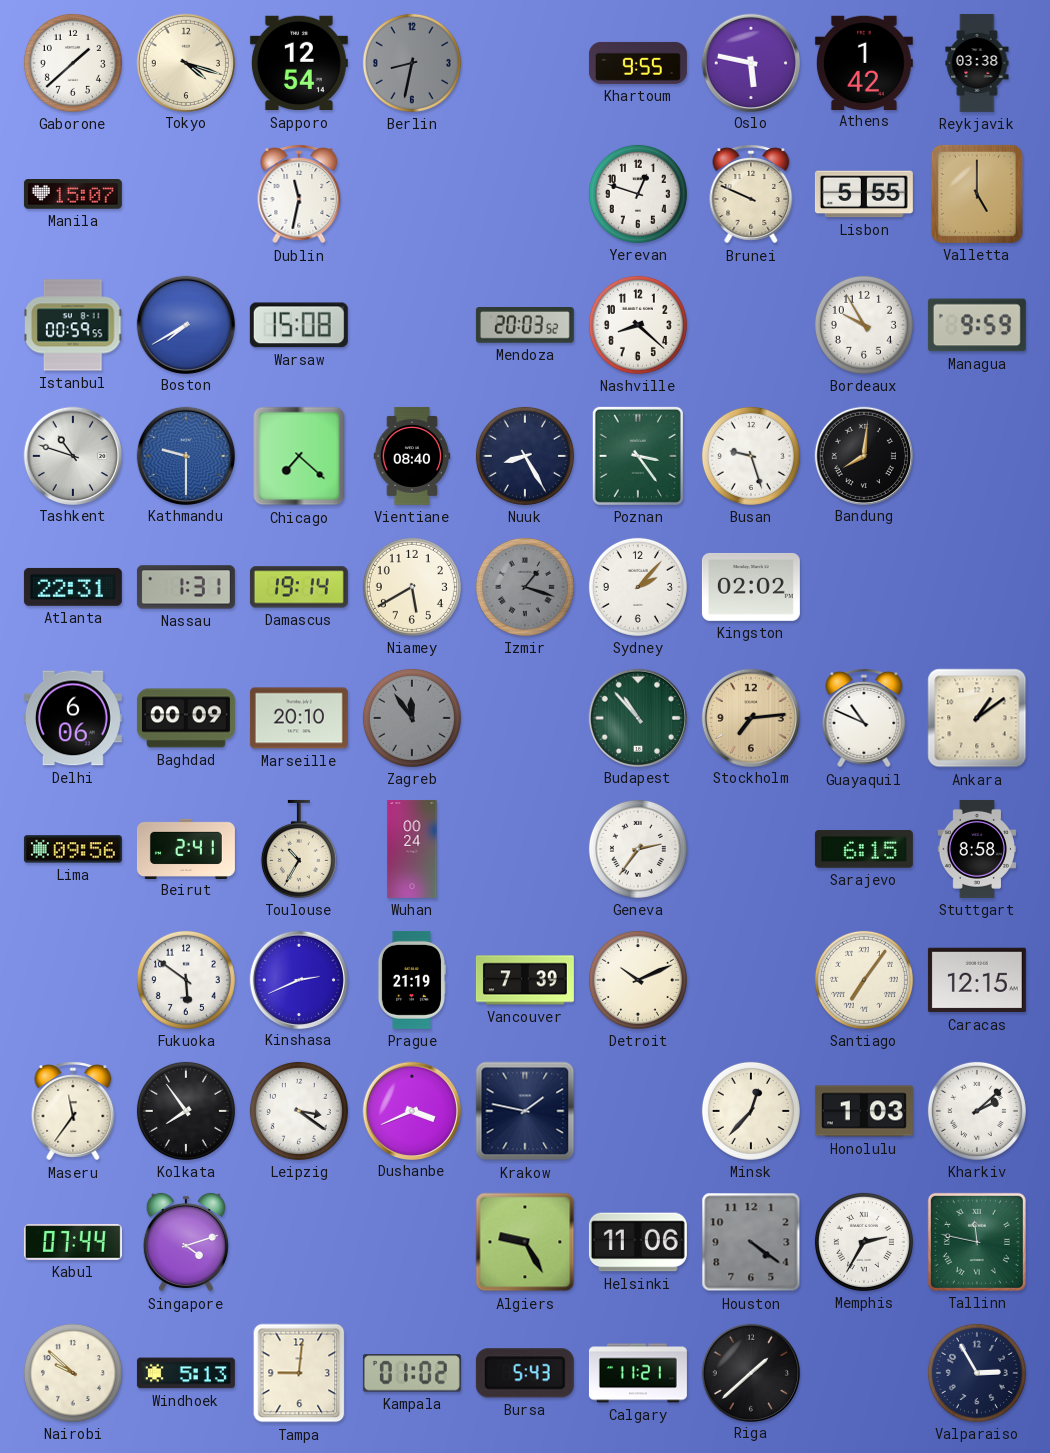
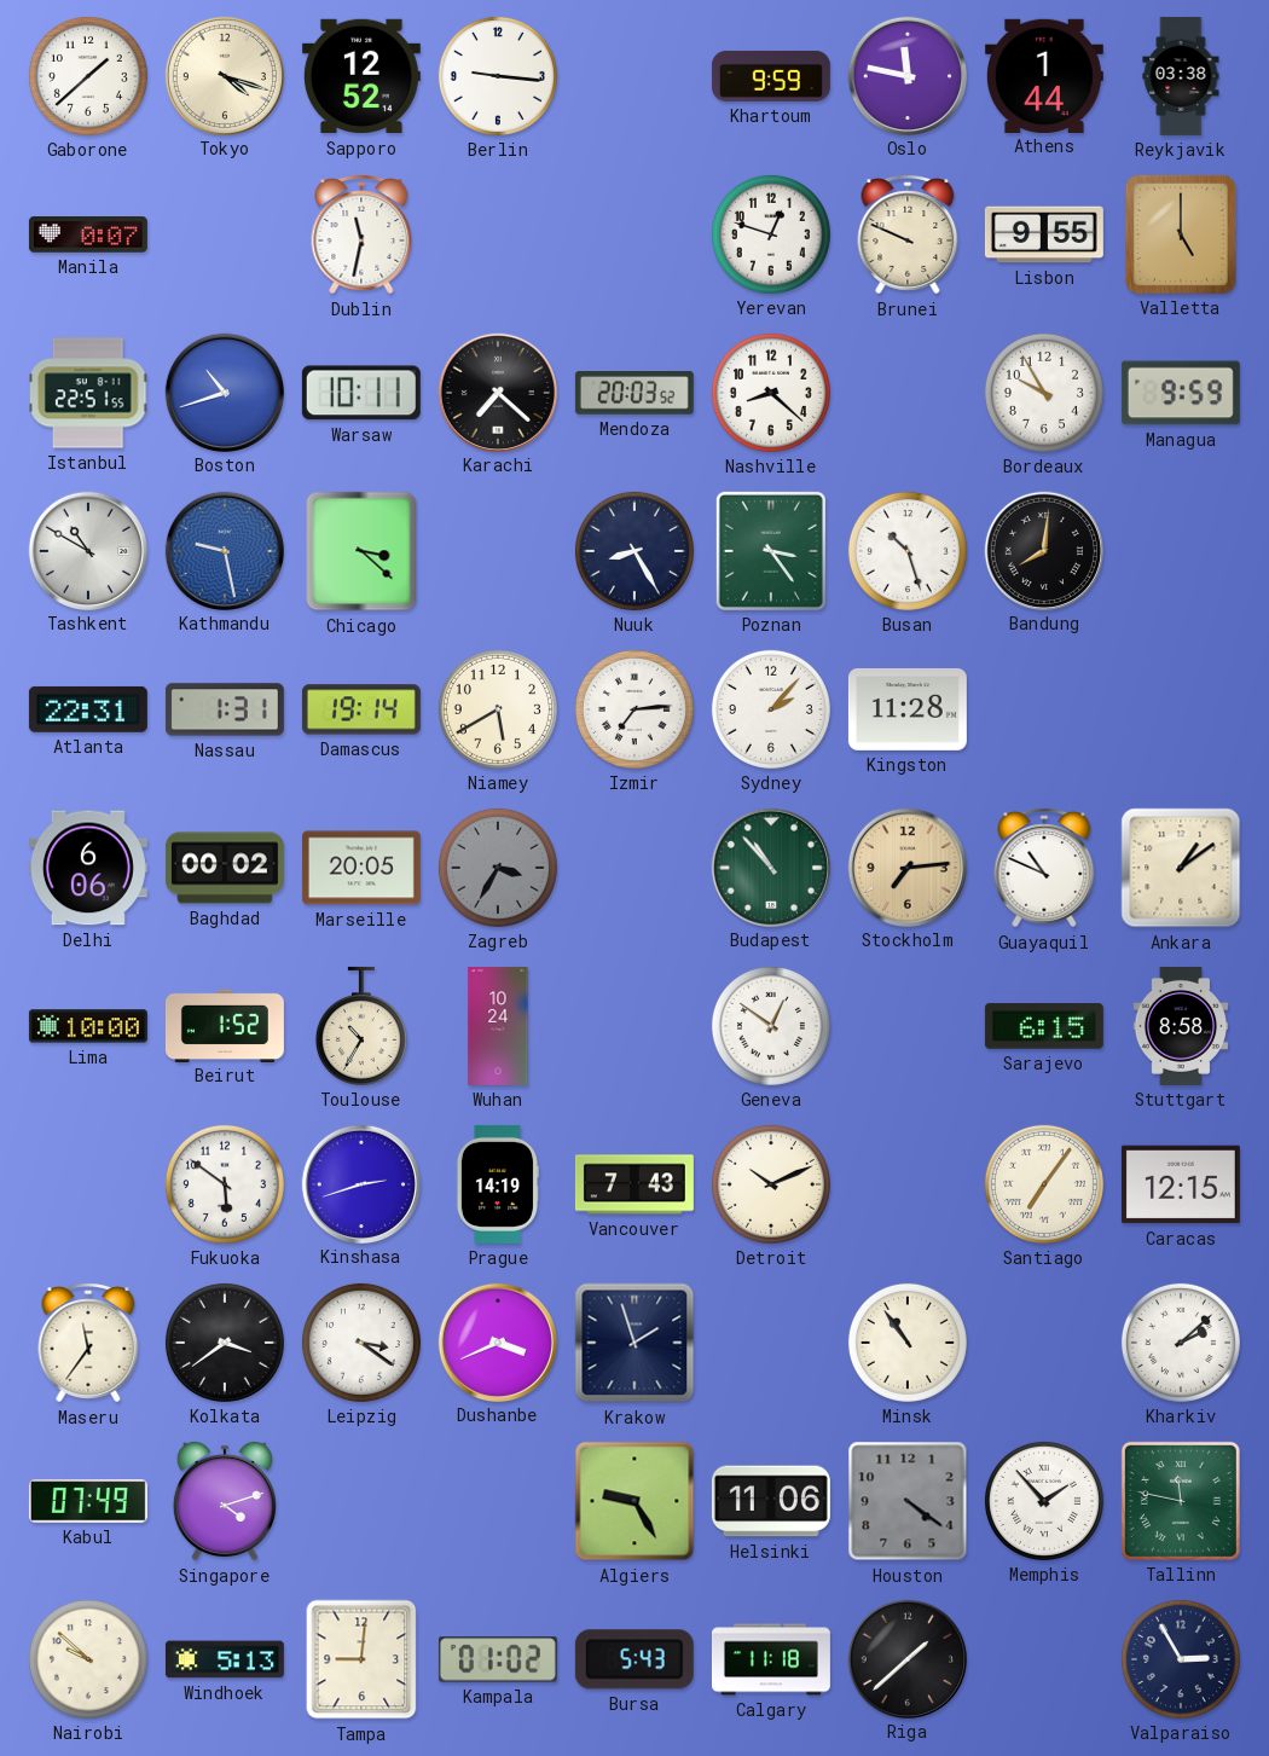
Sapporo: 12:54 -> 12:52 (361, 76)
Berlin: 8:32 -> 9:16 (498, 76)
Berlin dial: grey -> white (498, 76)
Khartoum: 9:55 -> 9:59 (771, 76)
Oslo: 5:47 -> 11:47 (906, 75)
Athens: 1:42 -> 1:44 (1044, 75)
Manila: 15:07 -> 0:07 (88, 236)
Lisbon: 5:55 -> 9:55 (1044, 234)
Istanbul: 00:59 -> 22:51 (88, 393)
Boston: 7:40 -> 10:42 (224, 392)
Warsaw: 15:08 -> 10:11 (361, 393)
Karachi: none -> 7:22 (497, 392)
Tashkent: 10:48 -> 10:50 (87, 550)
Kathmandu: 9:30 -> 9:28 (224, 550)
Chicago: 7:22 -> 3:22 (361, 551)
Vientiane: 08:40 -> none (412, 456)
Busan: 9:27 -> 10:27 (908, 551)
Izmir: 1:18 -> 7:14 (634, 709)
Izmir dial: grey -> white (634, 709)
Kingston: 02:02 -> 11:28 (908, 709)
Baghdad: 00:09 -> 00:02 (225, 868)
Marseille: 20:10 -> 20:05 (361, 868)
Zagreb: 11:54 -> 3:35 (498, 868)
Lima: 09:56 -> 10:00 (88, 1026)
Beirut: 2:41 -> 1:52 (225, 1025)
Wuhan: 00:24 -> 10:24 (498, 1026)
Geneva: 2:36 -> 12:51 (771, 1026)
Kinshasa: 2:41 -> 2:42 (360, 1183)
Prague: 21:19 -> 14:19 (497, 1184)
Vancouver: 7:39 -> 7:43 (634, 1184)
Kolkata: 7:54 -> 3:39 (225, 1343)
Krakow: 1:47 -> 1:57 (634, 1343)
Minsk: 12:37 -> 10:54 (908, 1343)
Honolulu: 1:03 -> none (864, 1111)
Kabul: 07:44 -> 07:49 (88, 1501)
Memphis: 2:35 -> 1:53 (1044, 1501)
Calgary: 11:21 -> 11:18 (771, 1659)
